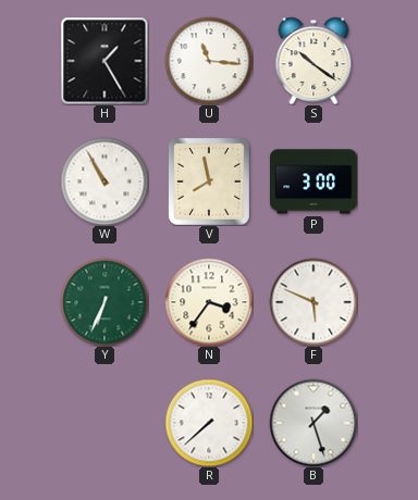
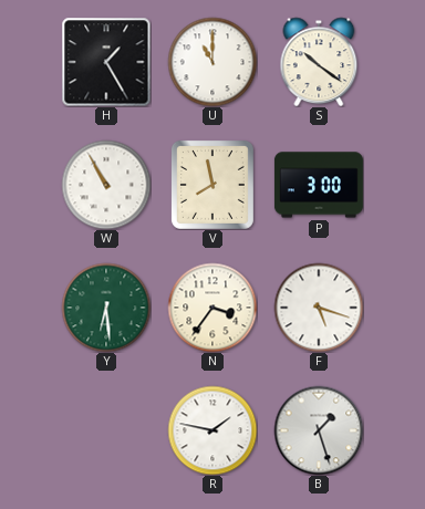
U: 11:16 -> 11:00 (212, 62)
Y: 6:34 -> 6:29 (106, 308)
F: 5:49 -> 5:18 (319, 308)
R: 7:38 -> 1:47 (212, 430)
